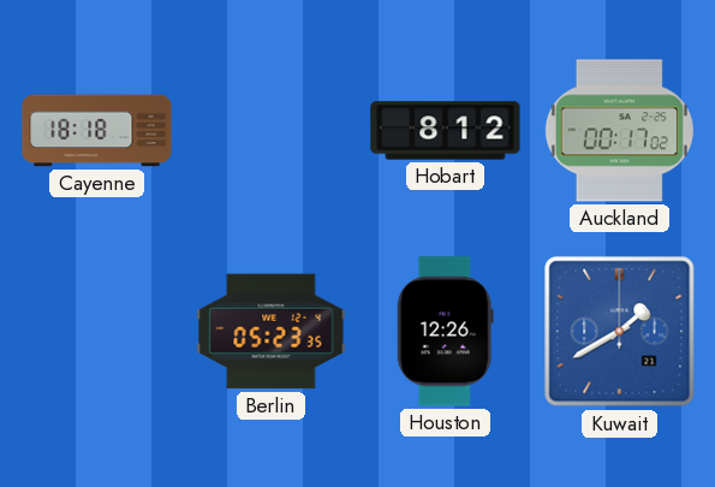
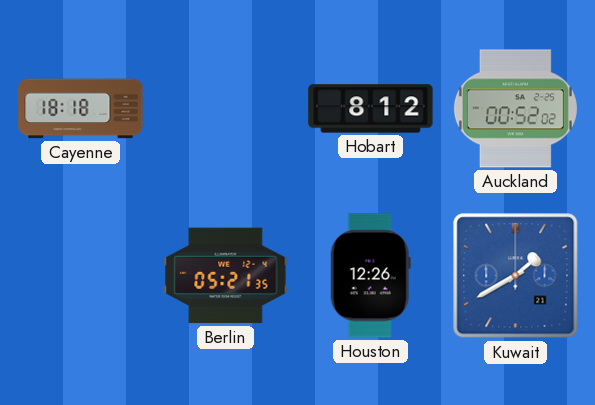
Auckland: 00:17 -> 00:52 (515, 109)
Berlin: 05:23 -> 05:21 (226, 276)
